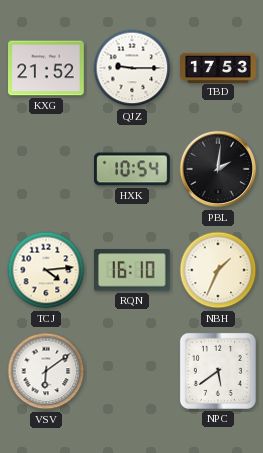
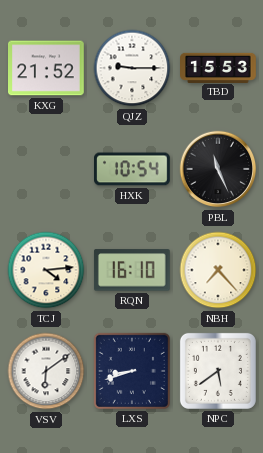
TBD: 17:53 -> 15:53 (218, 67)
PBL: 2:01 -> 11:26 (218, 169)
NBH: 1:34 -> 7:23 (218, 270)
LXS: none -> 8:42 (132, 371)
